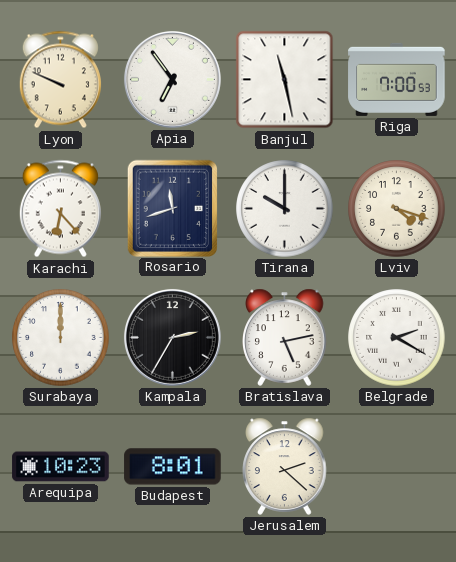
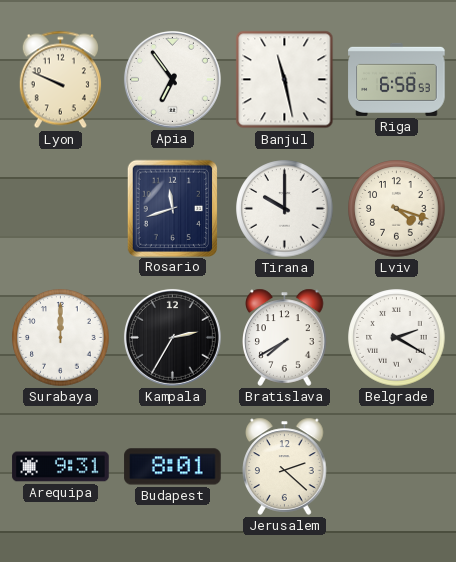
Riga: 7:00 -> 6:58 (397, 79)
Karachi: 6:23 -> none (60, 209)
Bratislava: 5:13 -> 7:40 (285, 337)
Arequipa: 10:23 -> 9:31 (61, 467)
